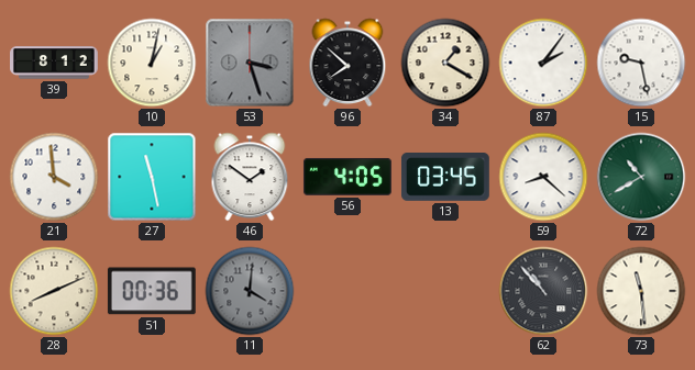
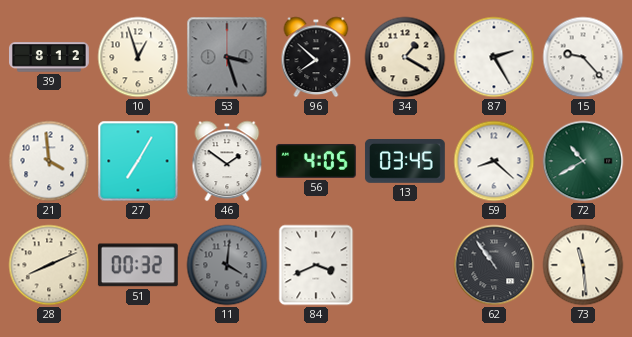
10: 1:02 -> 12:57 (138, 57)
87: 2:06 -> 2:25 (494, 57)
15: 9:28 -> 9:23 (583, 57)
27: 11:28 -> 7:05 (138, 161)
51: 00:36 -> 00:32 (138, 265)
84: none -> 3:41 (316, 265)
62: 10:53 -> 10:54 (494, 265)
